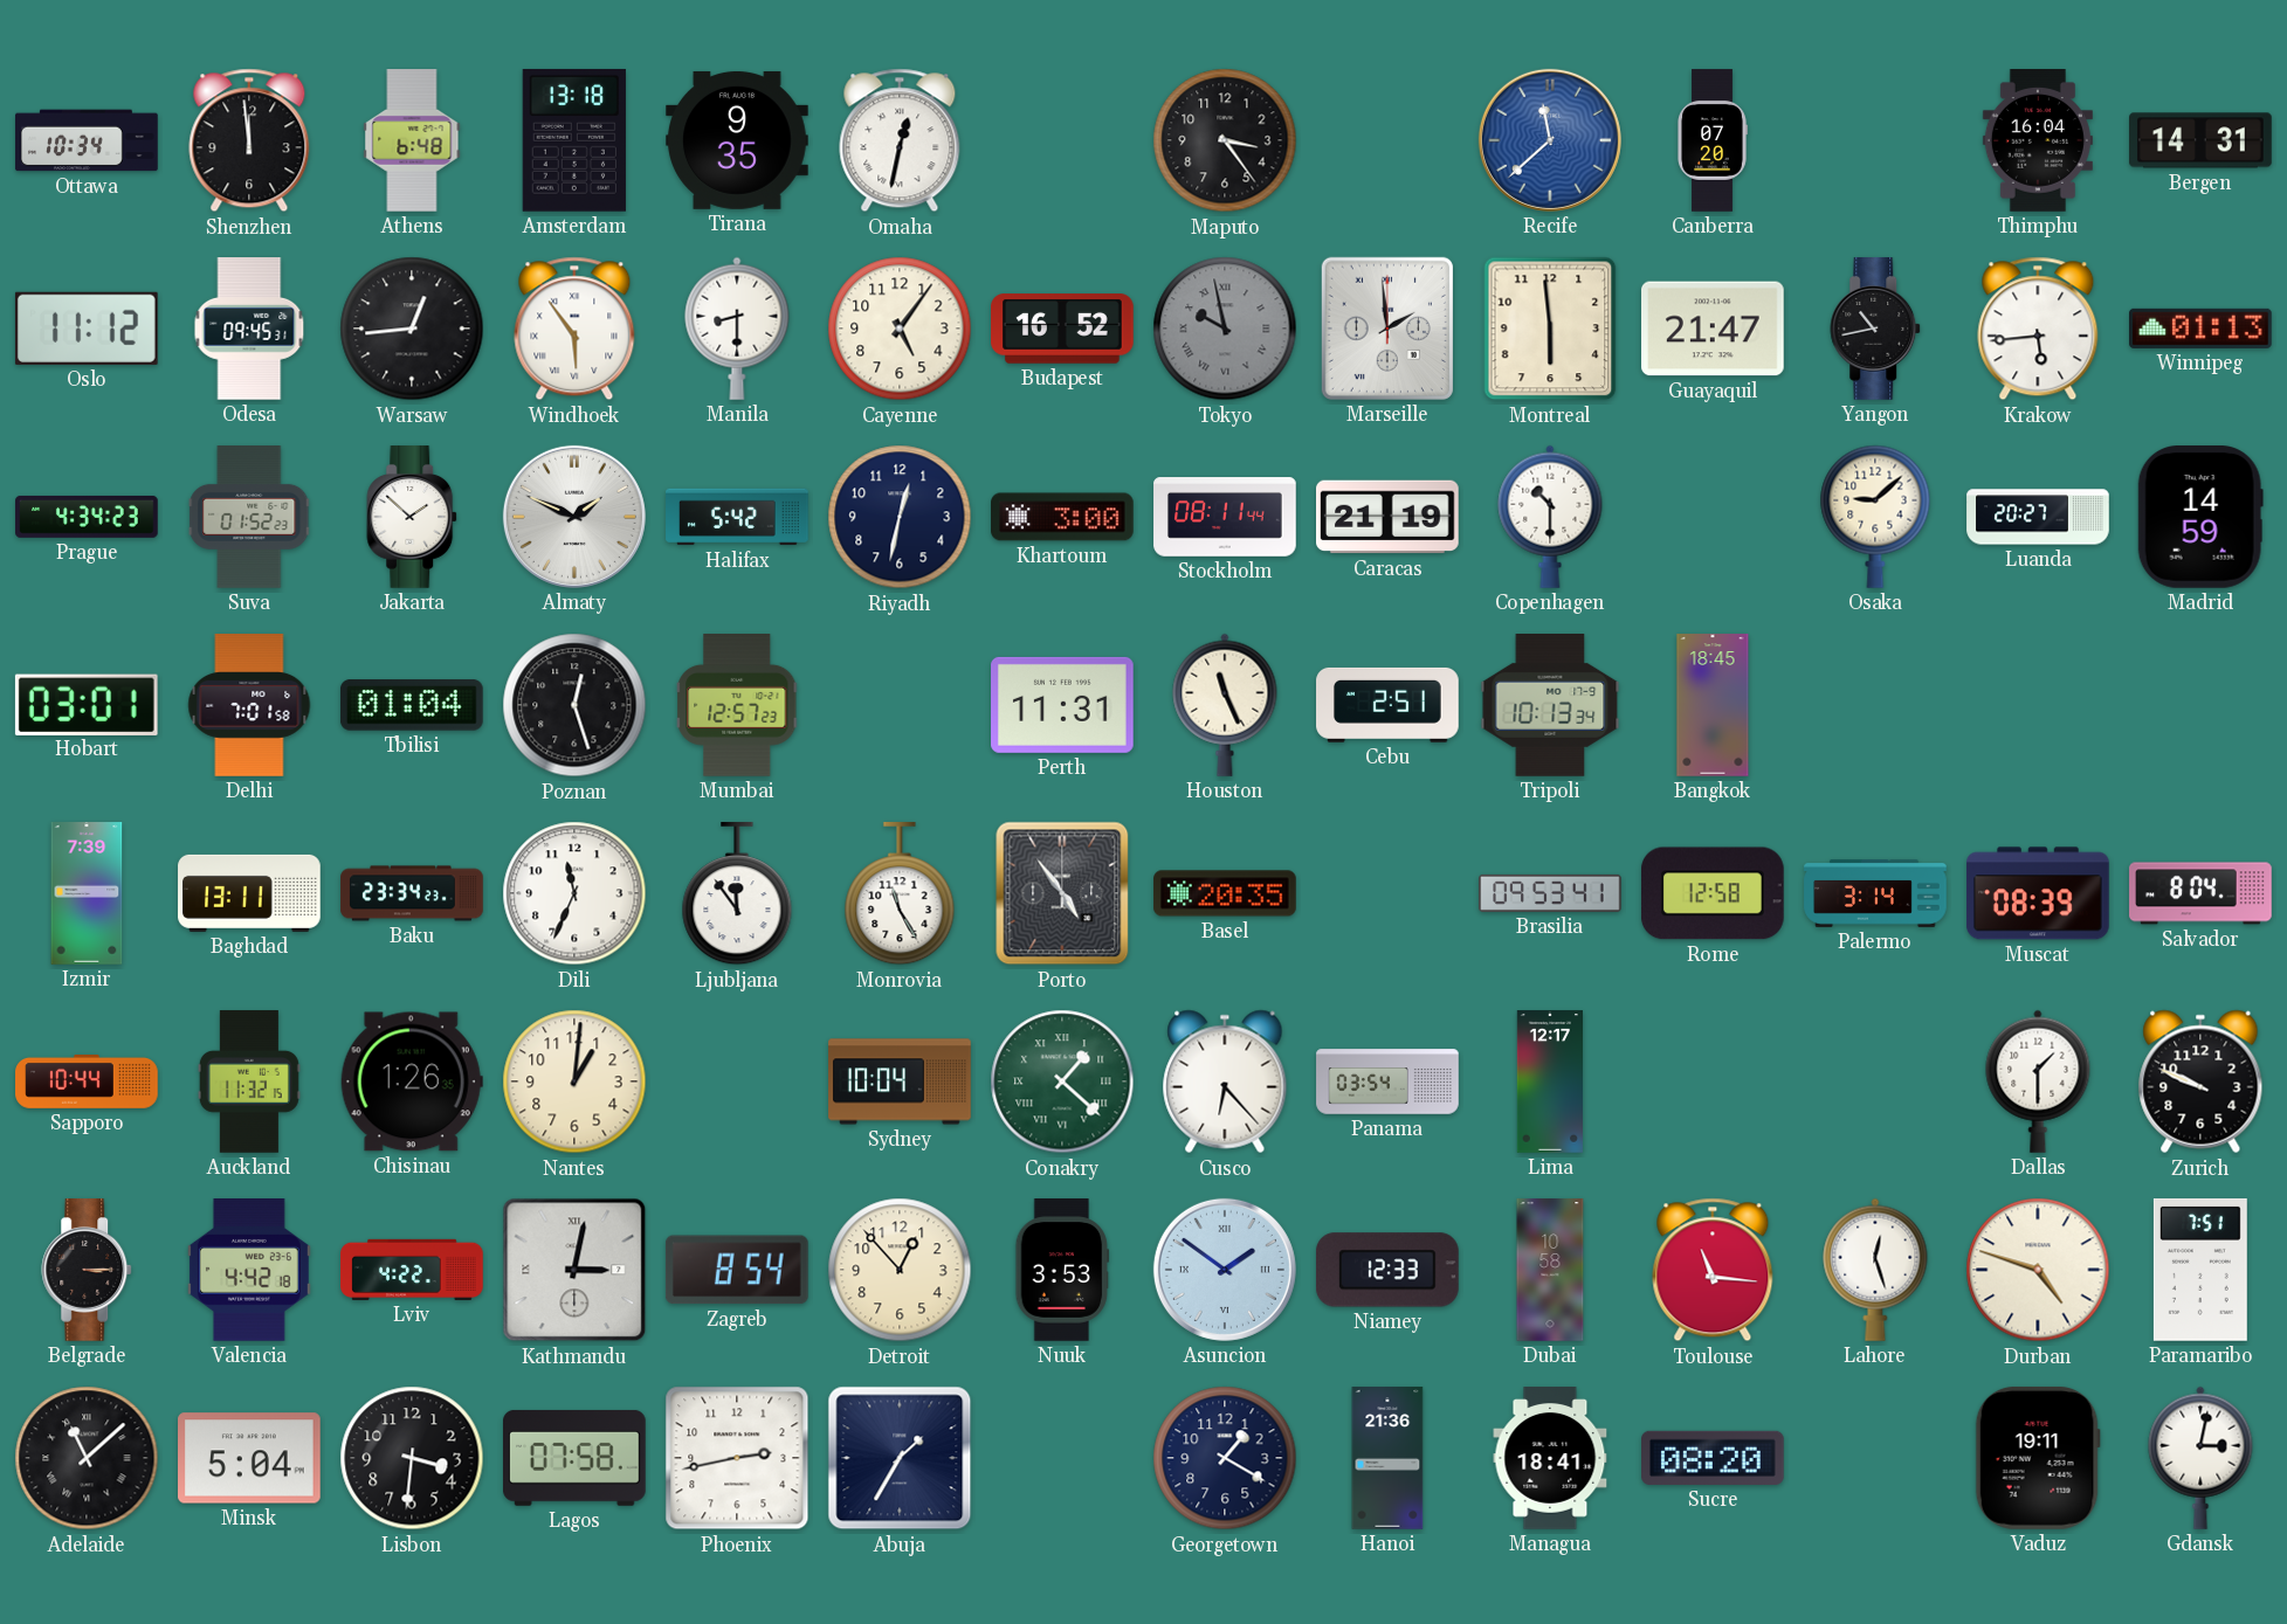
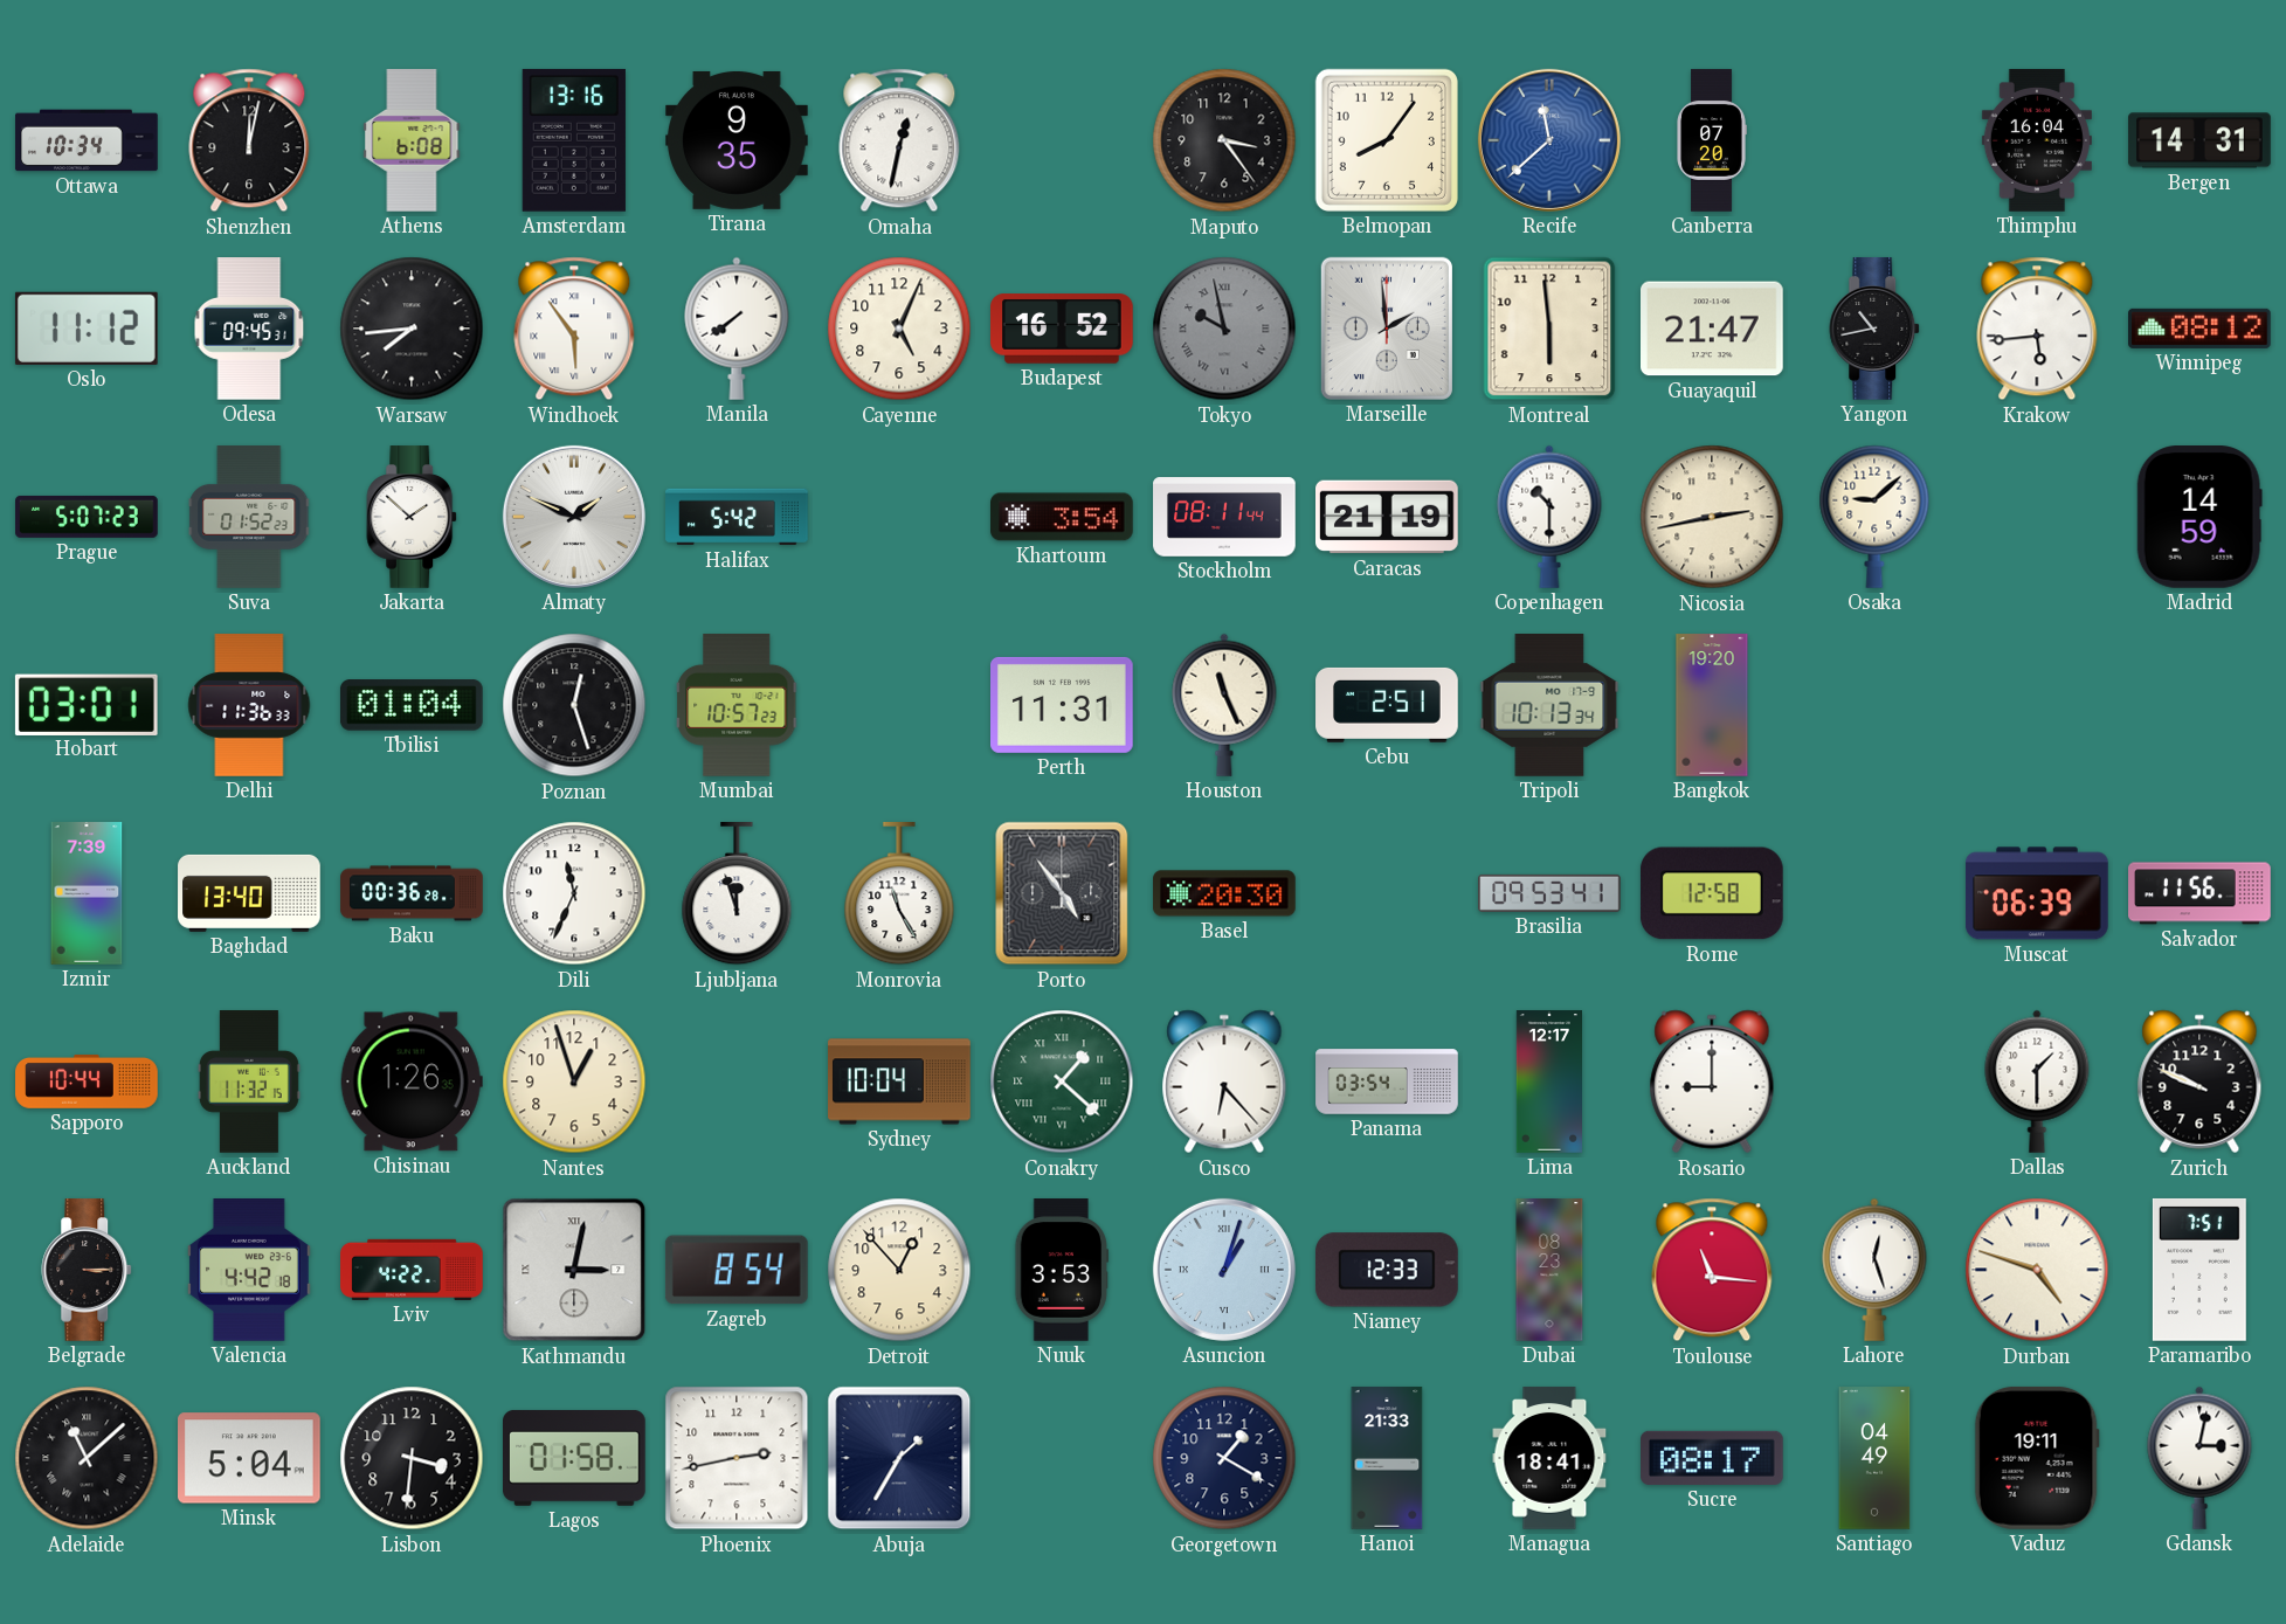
Shenzhen: 11:59 -> 12:02 (249, 140)
Athens: 6:48 -> 6:08 (412, 141)
Amsterdam: 13:18 -> 13:16 (574, 140)
Belmopan: none -> 8:06 (1387, 140)
Warsaw: 12:44 -> 7:44 (412, 329)
Manila: 8:30 -> 7:39 (737, 329)
Cayenne: 5:06 -> 5:04 (899, 329)
Winnipeg: 01:13 -> 08:12 (2201, 329)
Prague: 4:34 -> 5:07 (87, 517)
Riyadh: 12:32 -> none (900, 517)
Khartoum: 3:00 -> 3:54 (1063, 517)
Nicosia: none -> 2:43 (1712, 517)
Luanda: 20:27 -> none (2038, 517)
Delhi: 7:01 -> 11:36 (249, 705)
Mumbai: 12:57 -> 10:57 (738, 706)
Bangkok: 18:45 -> 19:20 (1712, 705)
Baghdad: 13:11 -> 13:40 (249, 893)
Baku: 23:34 -> 00:36 (412, 893)
Ljubljana: 11:54 -> 11:57 (737, 894)
Basel: 20:35 -> 20:30 (1224, 893)
Palermo: 3:14 -> none (1875, 894)
Muscat: 08:39 -> 06:39 (2038, 893)
Salvador: 8:04 -> 11:56 (2199, 893)
Nantes: 1:01 -> 12:57 (574, 1081)
Rosario: none -> 9:00 (1712, 1081)
Asuncion: 1:51 -> 1:03 (1224, 1270)
Dubai: 10:58 -> 08:23 (1549, 1270)
Lagos: 07:58 -> 01:58 (575, 1458)
Hanoi: 21:36 -> 21:33 (1387, 1458)
Sucre: 08:20 -> 08:17 (1713, 1458)
Santiago: none -> 04:49 (1874, 1458)
